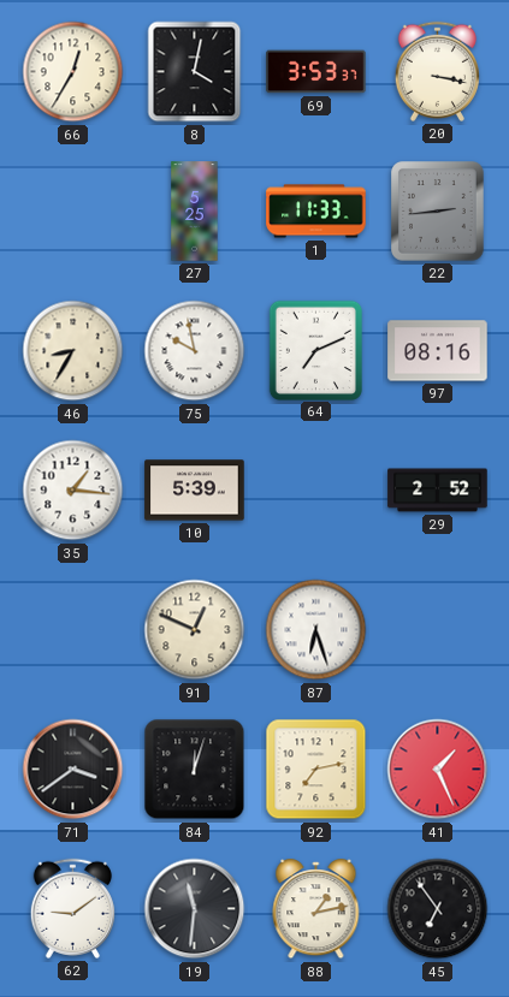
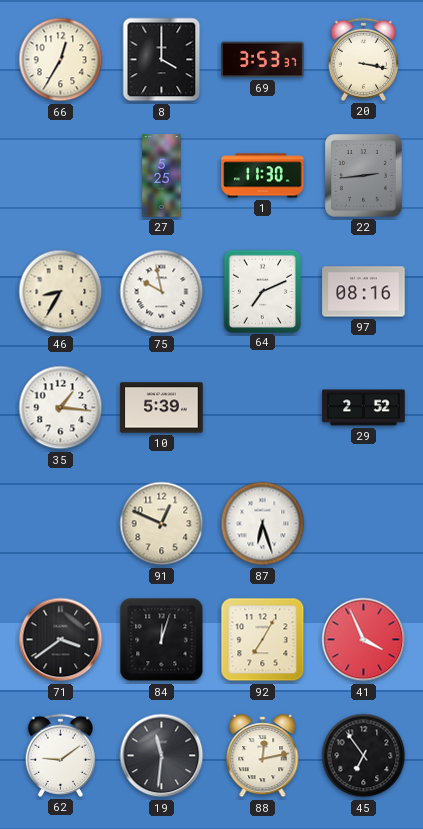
8: 4:02 -> 4:00 (162, 60)
1: 11:33 -> 11:30 (263, 176)
92: 7:13 -> 7:05 (263, 640)
41: 1:26 -> 3:56 (364, 640)
88: 1:13 -> 12:13 (263, 756)
